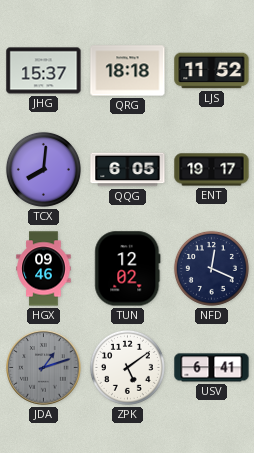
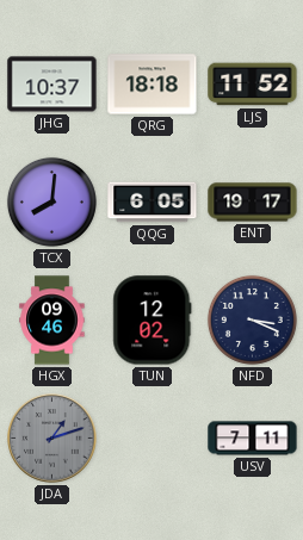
JHG: 15:37 -> 10:37 (52, 85)
NFD: 12:19 -> 3:19 (252, 319)
ZPK: 5:09 -> none (127, 367)
USV: 6:41 -> 7:11 (253, 439)
